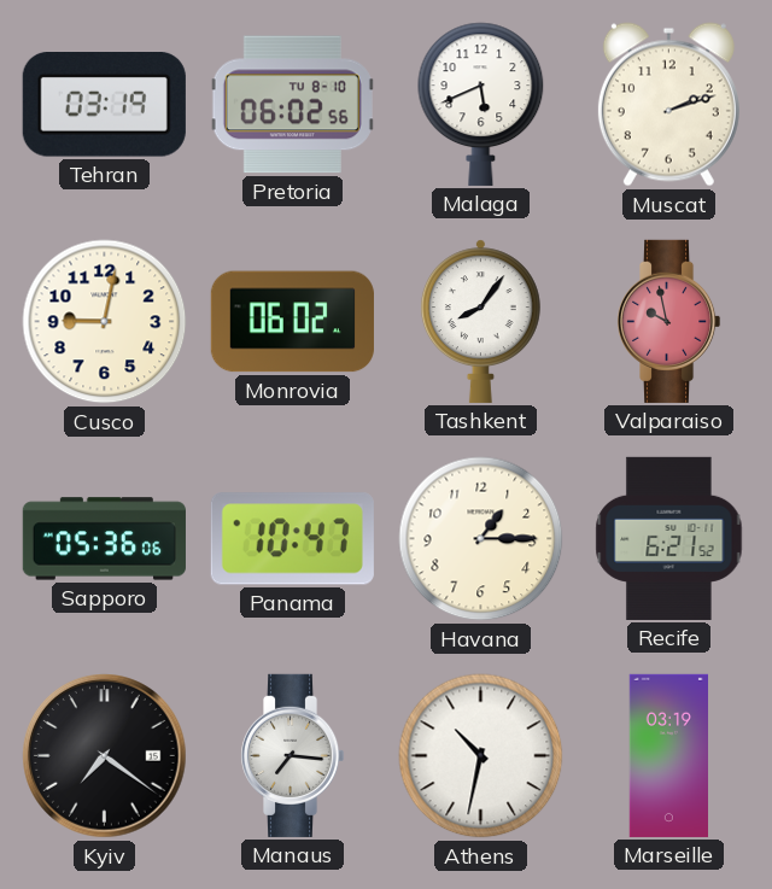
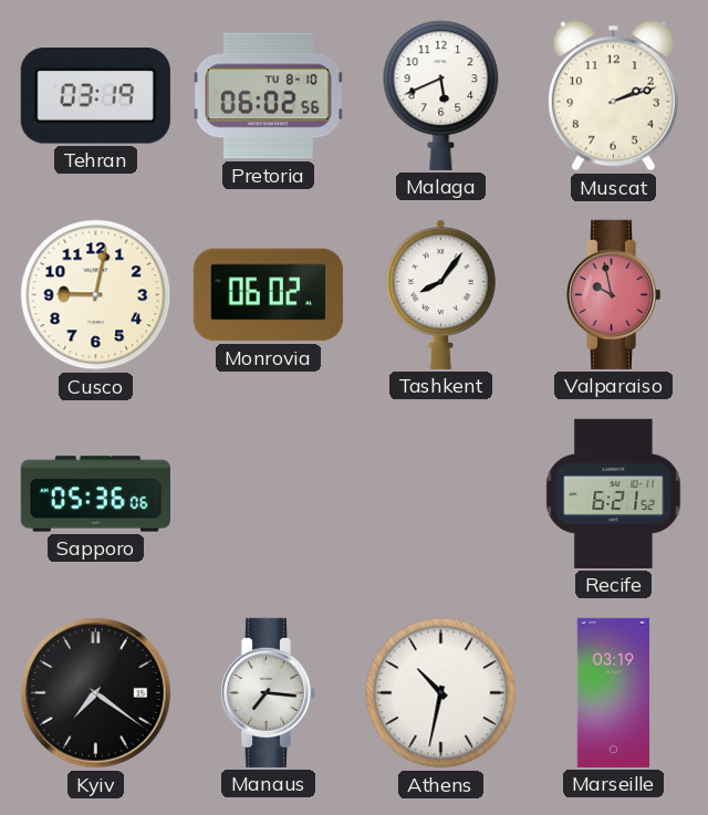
Panama: 10:47 -> none (292, 539)
Havana: 1:15 -> none (481, 539)
